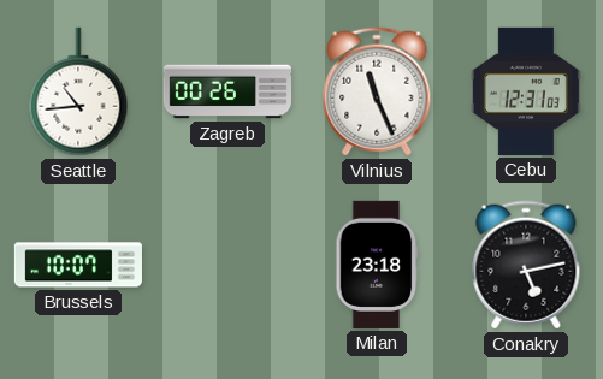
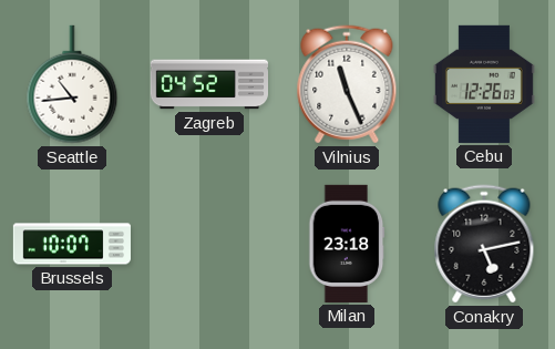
Zagreb: 00:26 -> 04:52 (208, 84)
Cebu: 12:31 -> 12:26 (484, 84)
